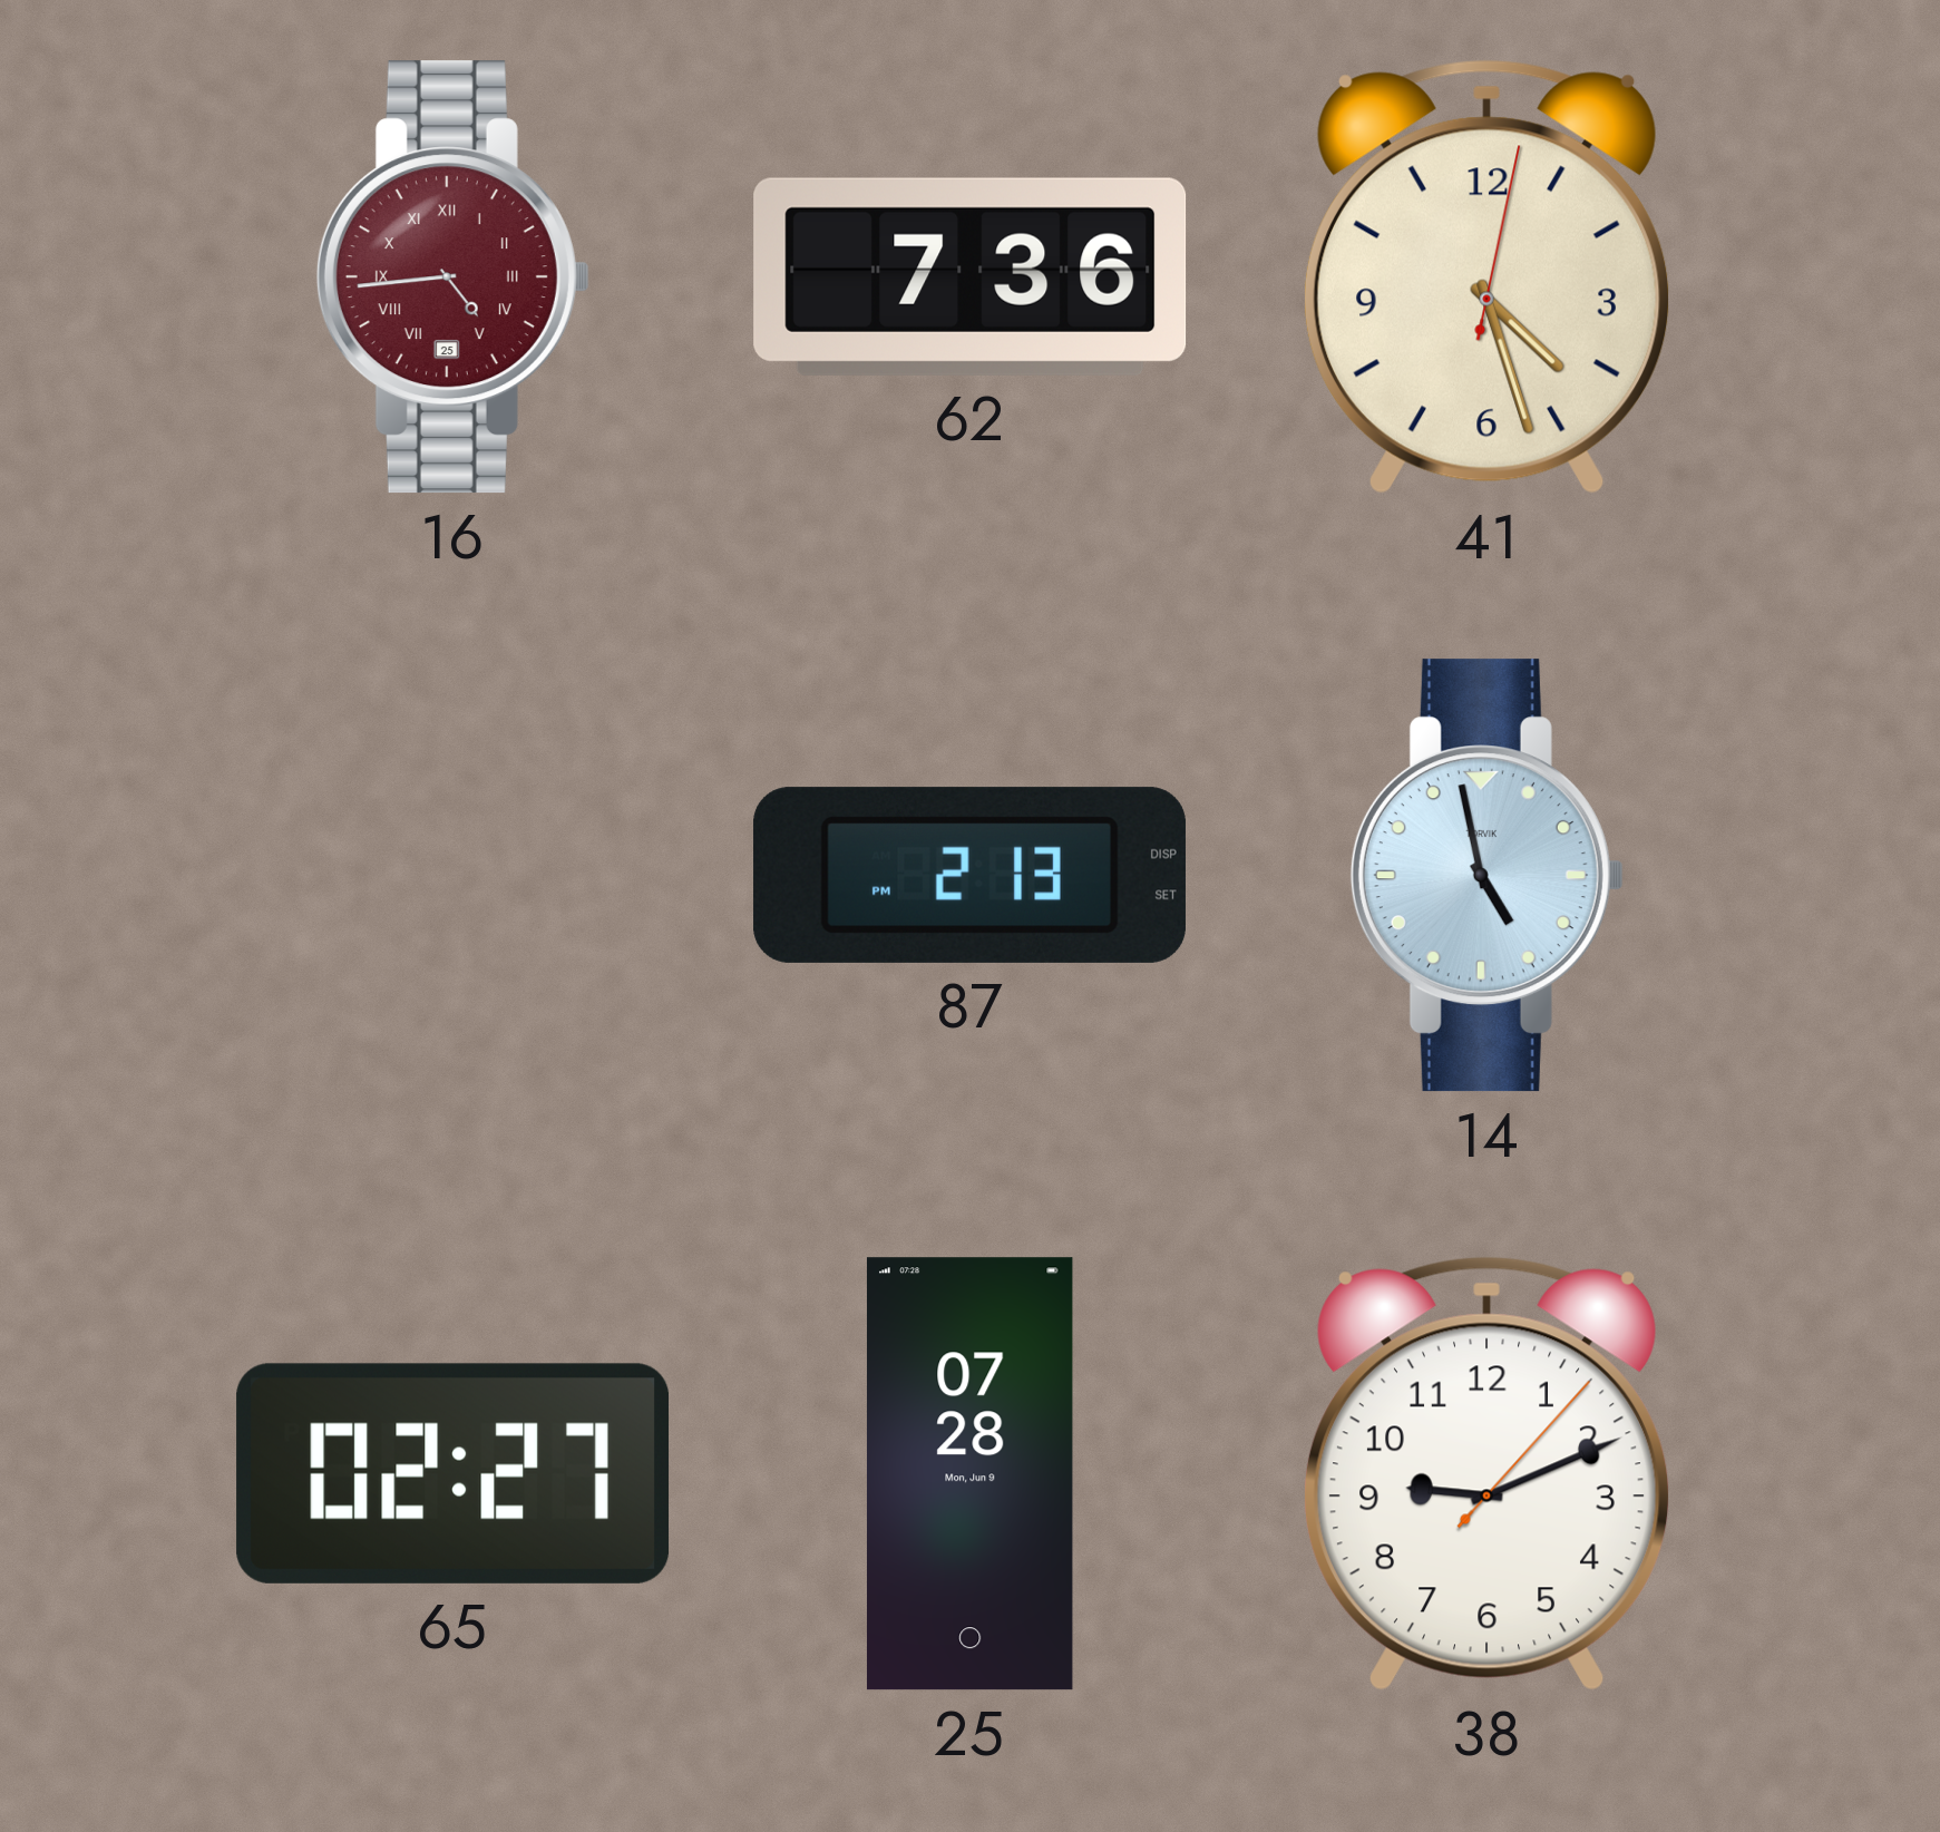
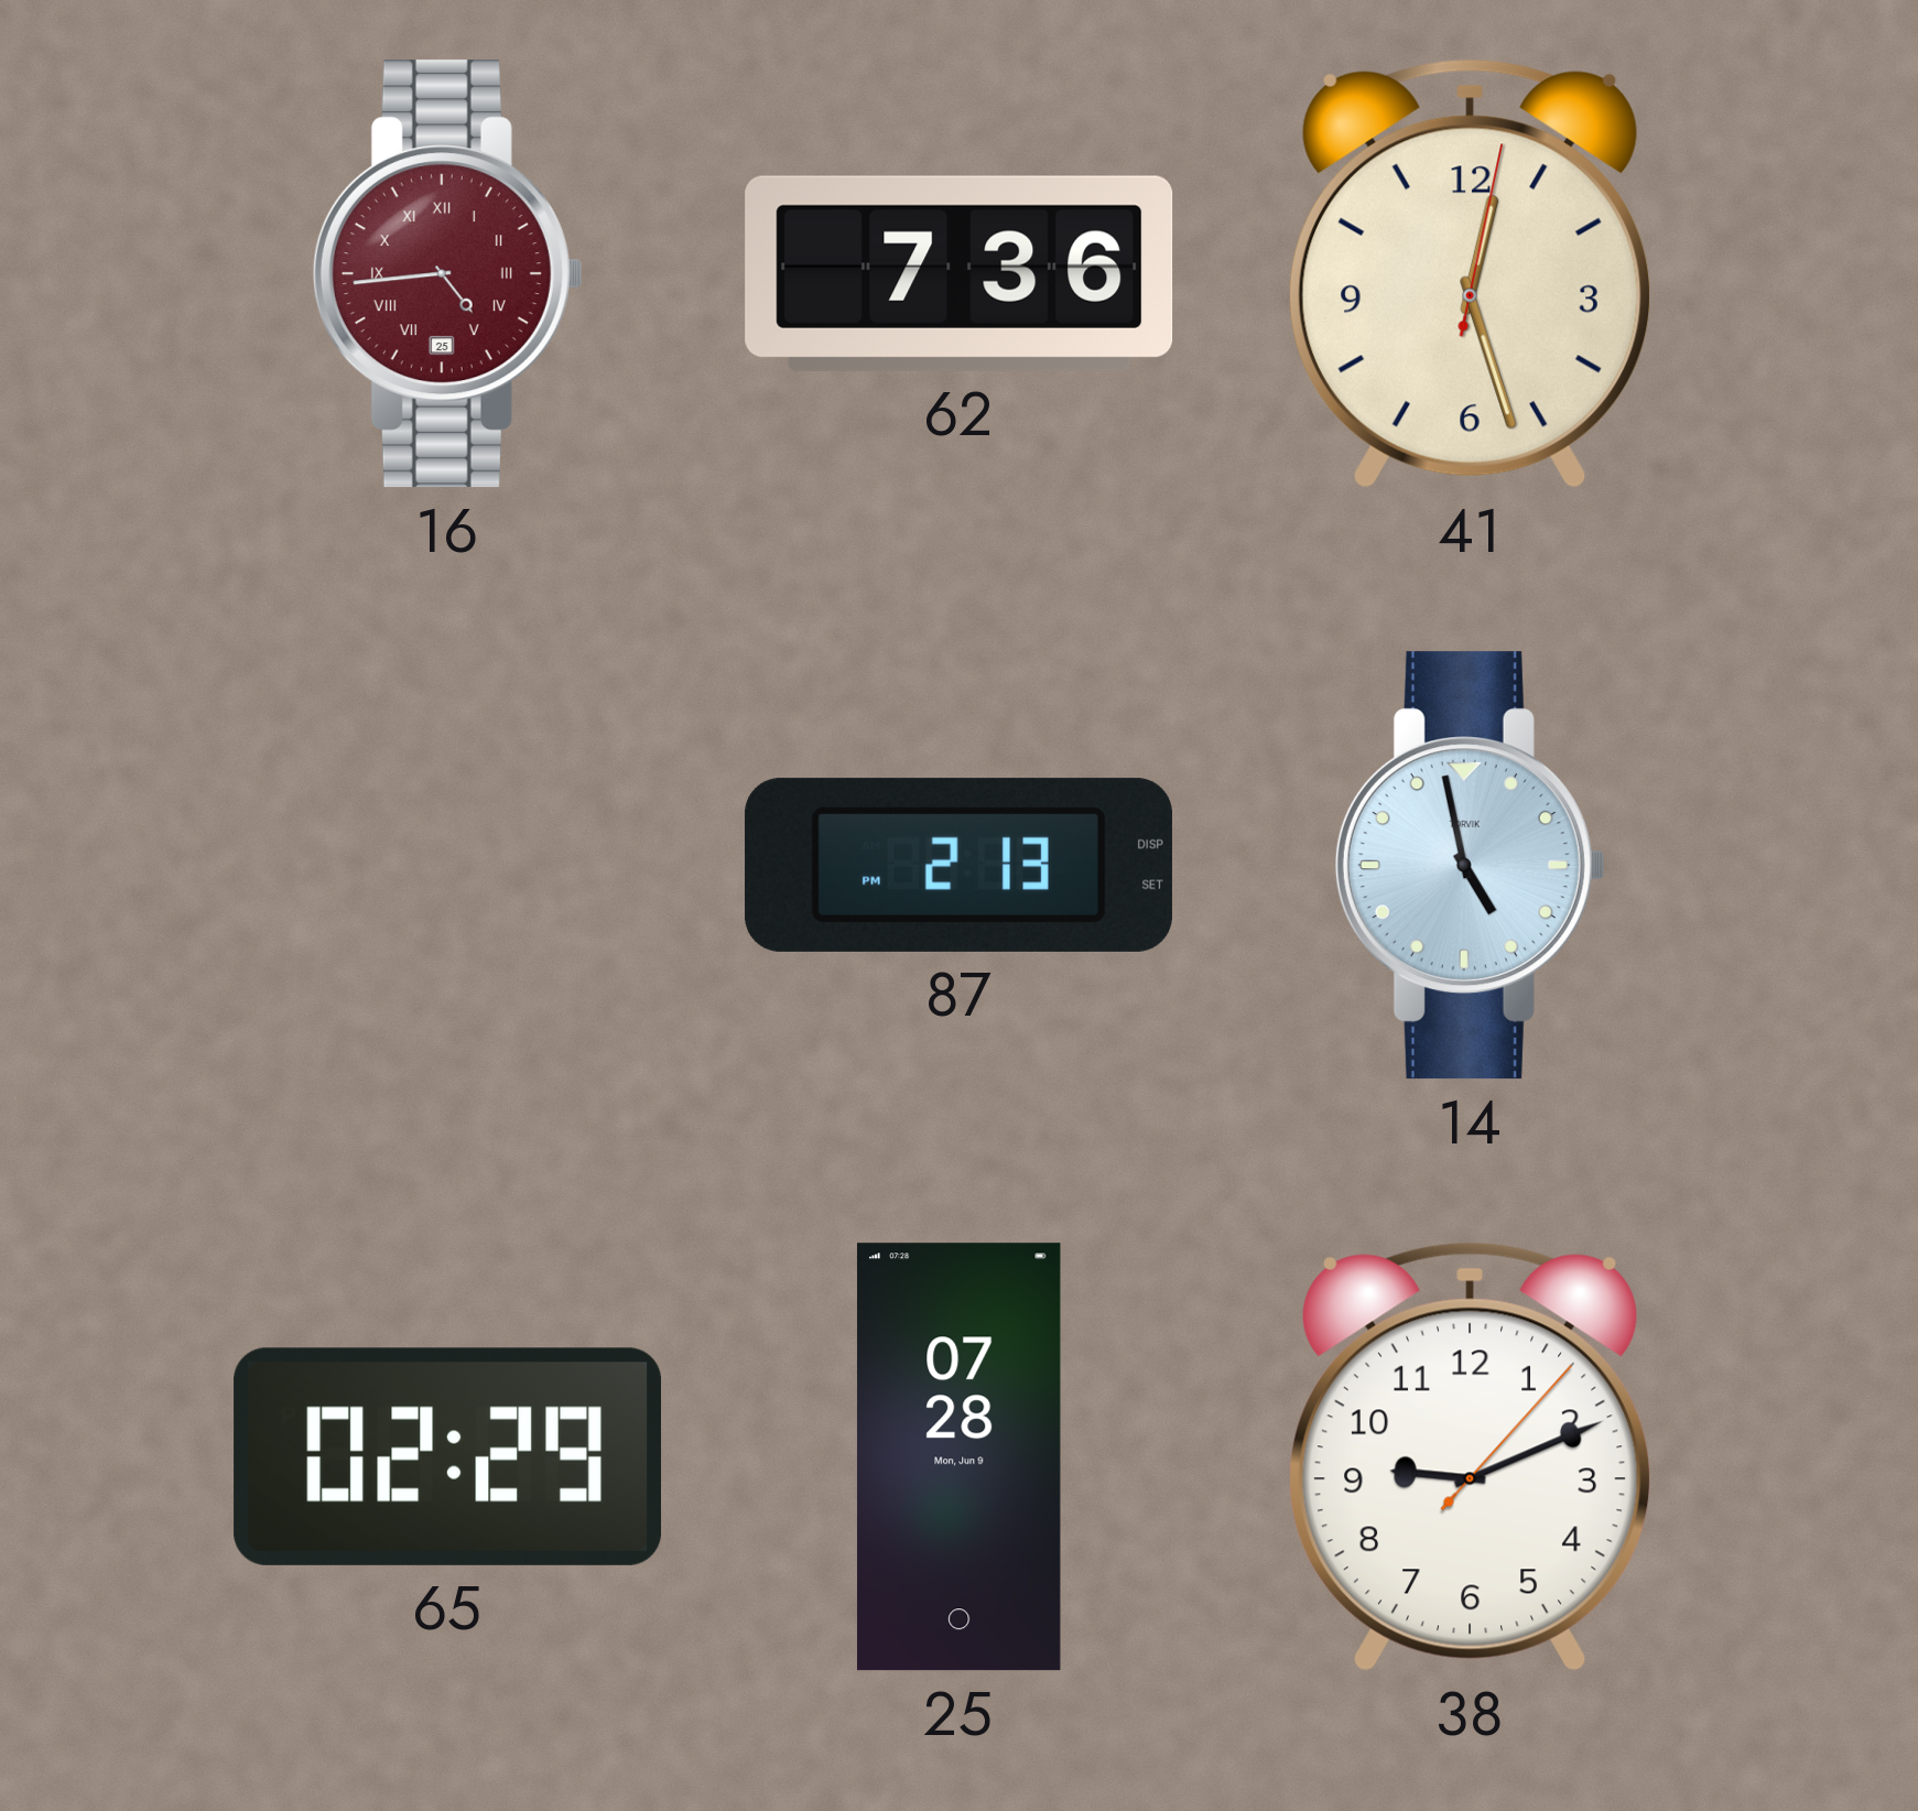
41: 4:27 -> 12:27 (1471, 273)
65: 02:27 -> 02:29 (448, 1456)
